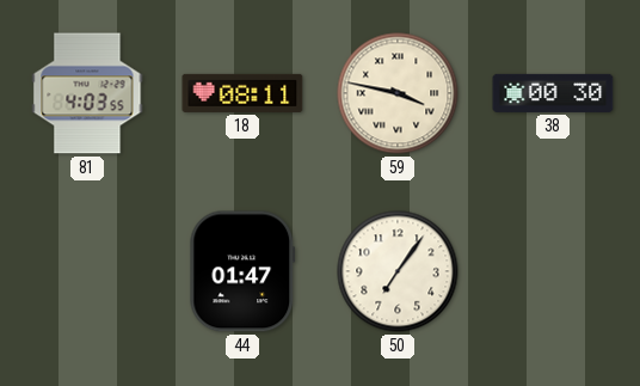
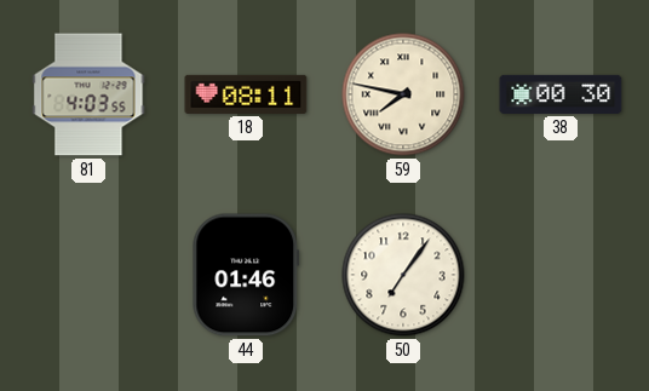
59: 3:47 -> 7:47 (403, 94)
44: 01:47 -> 01:46 (246, 275)
